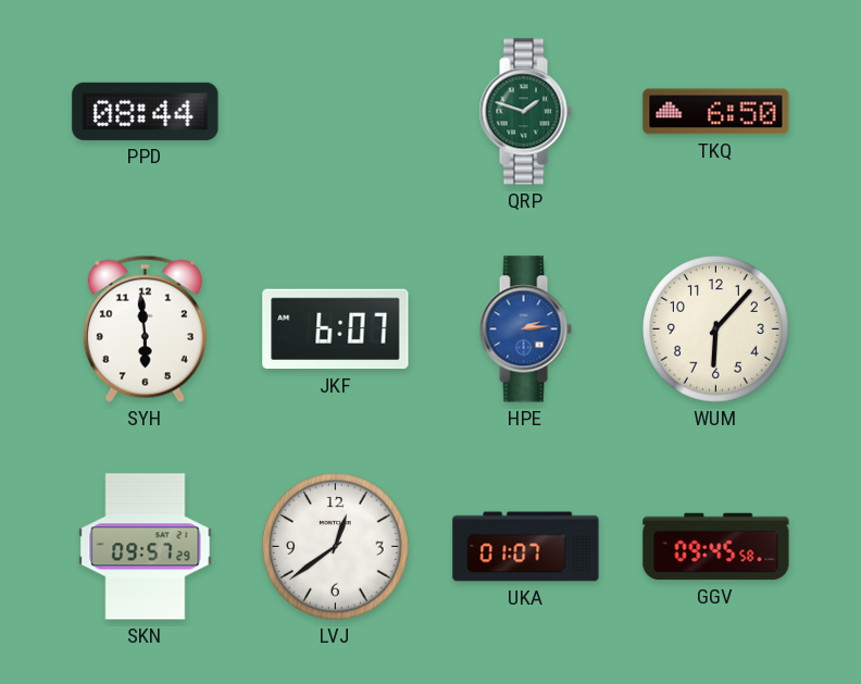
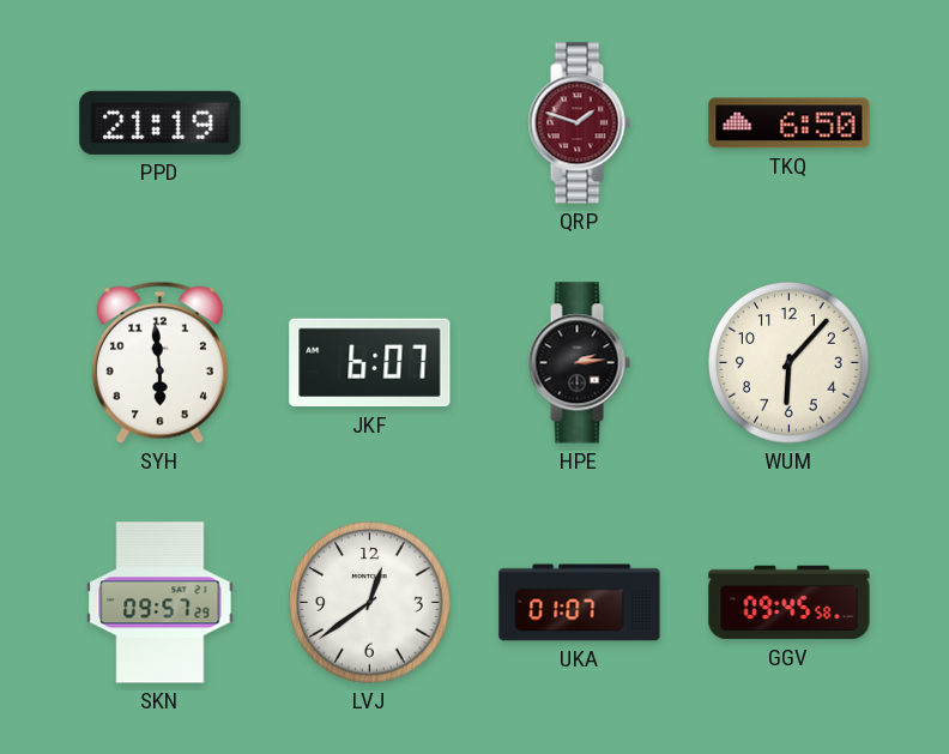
PPD: 08:44 -> 21:19 (161, 122)
QRP dial: green -> burgundy (579, 123)
HPE dial: blue -> black (579, 363)
